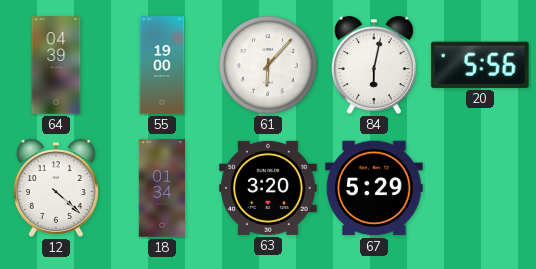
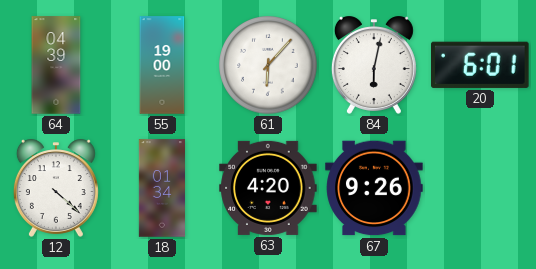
20: 5:56 -> 6:01 (481, 65)
63: 3:20 -> 4:20 (268, 188)
67: 5:29 -> 9:26 (374, 188)
